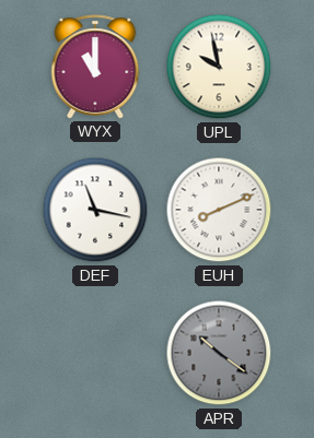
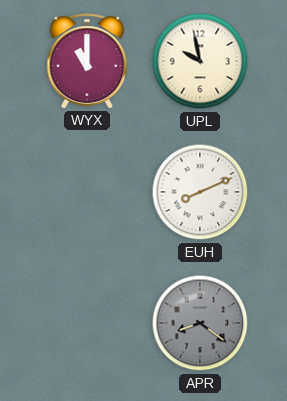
DEF: 11:17 -> none (95, 210)
APR: 10:21 -> 8:21 (200, 323)
